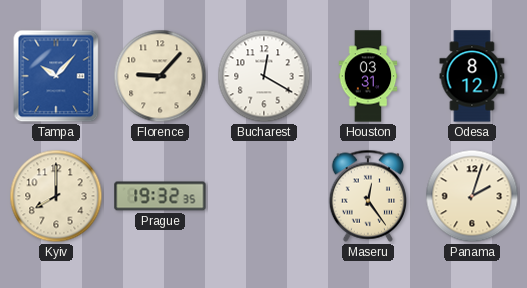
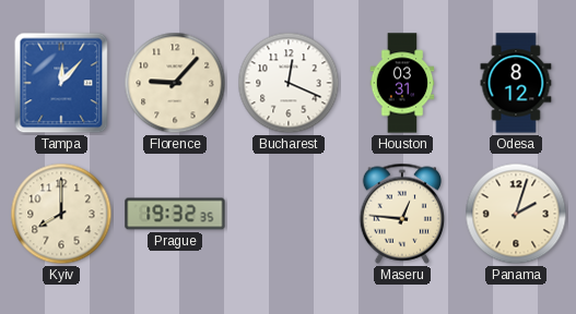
Tampa: 10:07 -> 12:07 (61, 83)
Bucharest: 12:20 -> 12:19 (289, 83)
Maseru: 12:24 -> 12:46 (402, 214)
